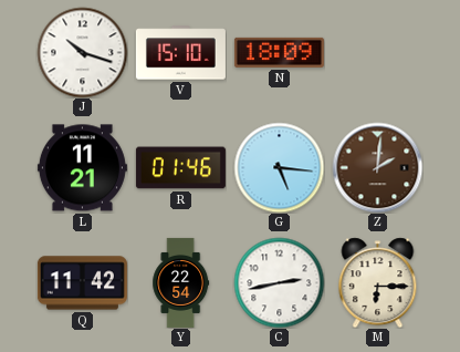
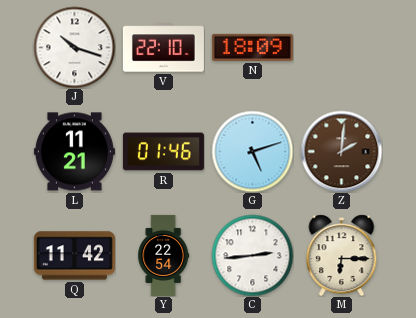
V: 15:10 -> 22:10 (163, 48)
G: 5:16 -> 5:12 (252, 151)
C: 2:43 -> 2:44 (252, 255)
